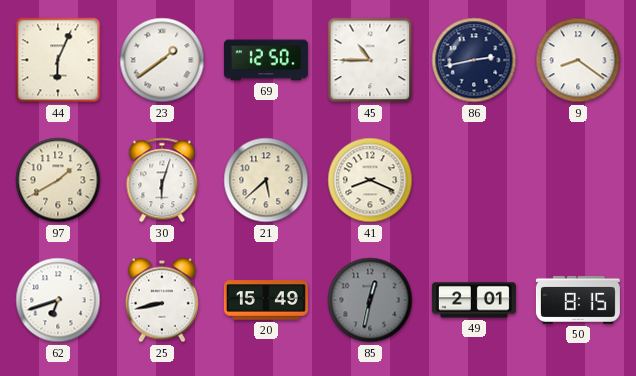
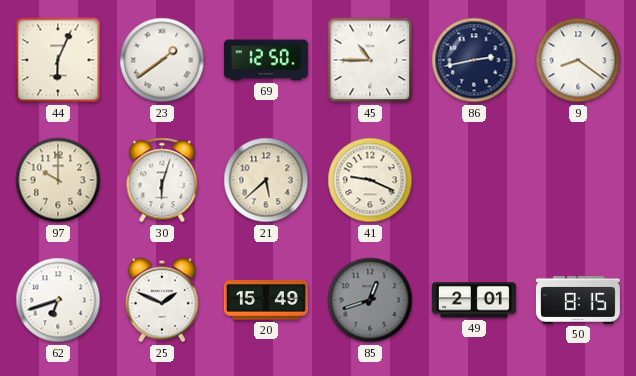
97: 1:40 -> 10:00 (58, 180)
41: 8:19 -> 9:19 (370, 180)
25: 8:43 -> 1:49 (162, 300)
85: 12:32 -> 12:42 (370, 300)
